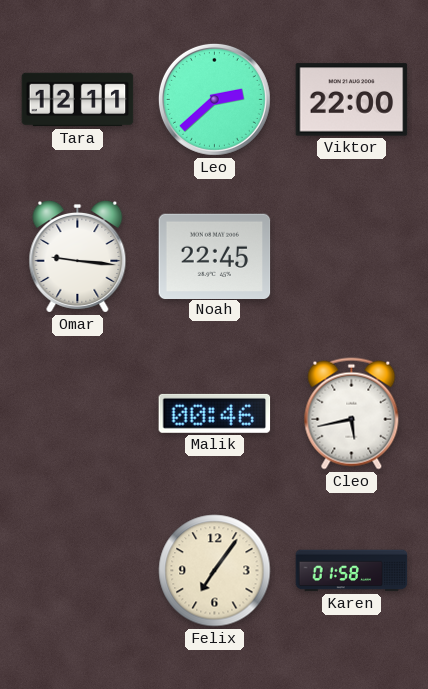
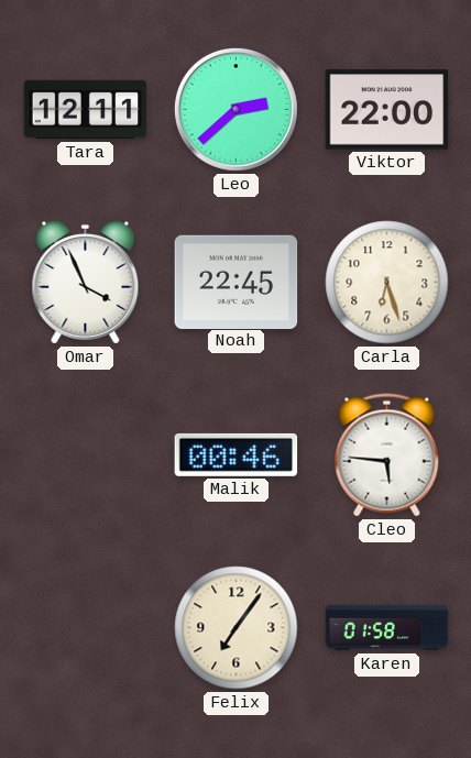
Omar: 9:16 -> 3:56 (86, 282)
Carla: none -> 6:27 (387, 283)
Cleo: 5:43 -> 5:46 (387, 455)
